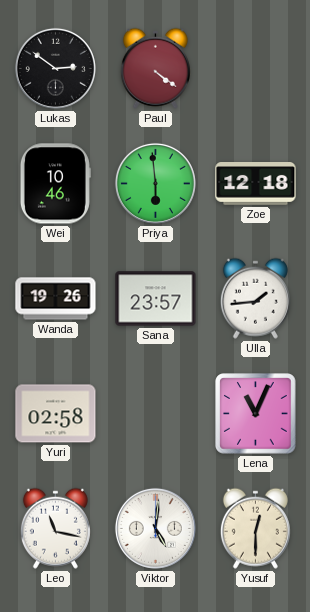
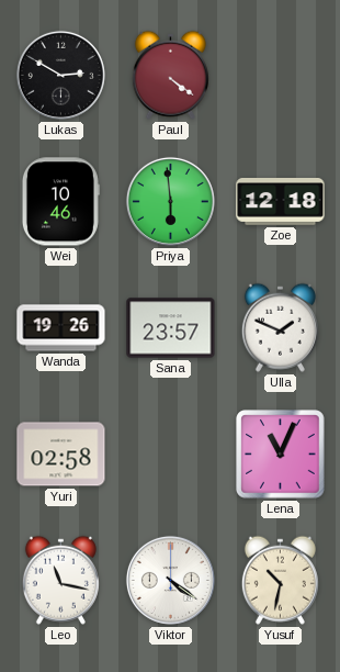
Lukas: 2:51 -> 2:50 (60, 75)
Ulla: 1:44 -> 1:49 (280, 327)
Viktor: 5:01 -> 4:21 (170, 580)
Yusuf: 12:30 -> 10:32 (280, 580)
